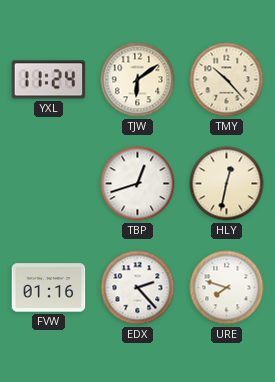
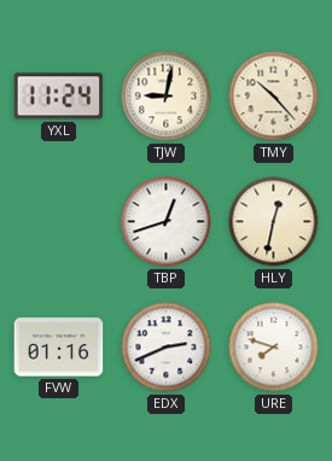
TJW: 6:09 -> 9:02 (167, 97)
EDX: 2:23 -> 2:41 (167, 348)
